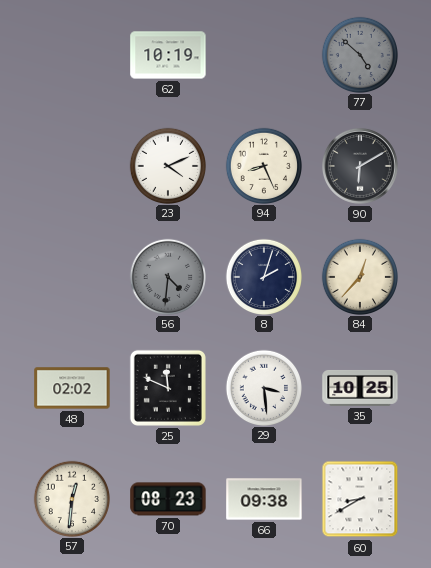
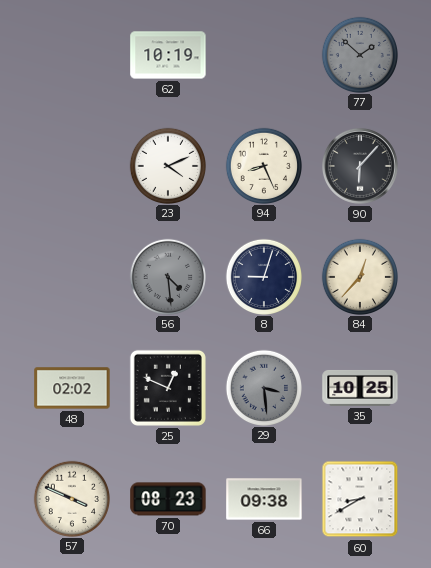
77: 4:52 -> 1:52 (359, 54)
90: 6:10 -> 6:07 (361, 167)
56: 4:31 -> 4:29 (167, 276)
8: 2:03 -> 9:03 (263, 276)
25: 11:49 -> 12:49 (168, 388)
29 dial: white -> grey (263, 387)
57: 12:31 -> 3:49 (71, 498)
